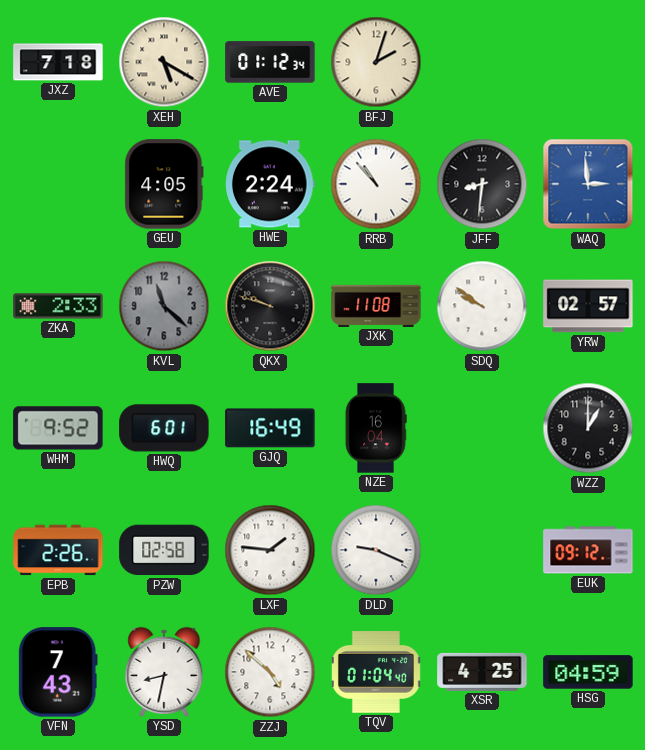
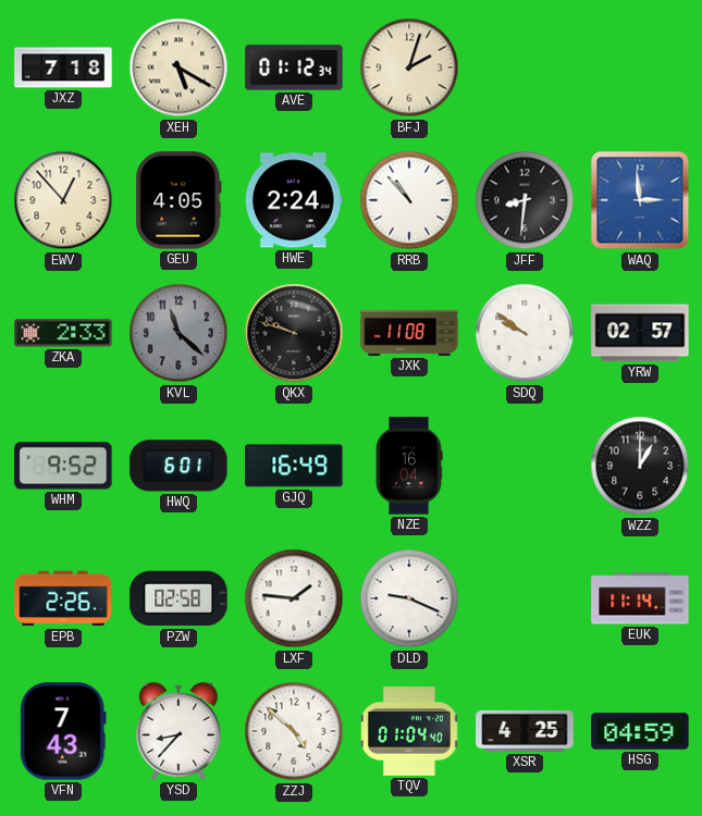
EWV: none -> 12:53 (63, 200)
EUK: 09:12 -> 11:14 (640, 598)
YSD: 8:32 -> 8:37 (178, 731)
